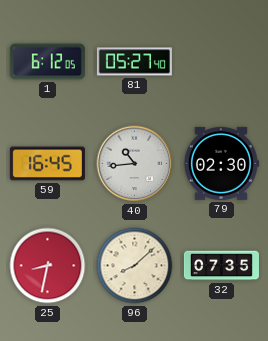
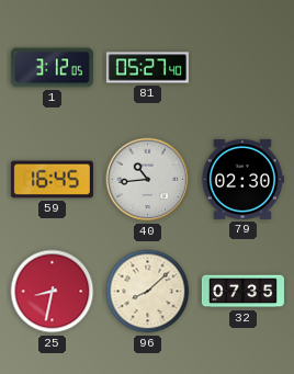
1: 6:12 -> 3:12 (52, 68)
